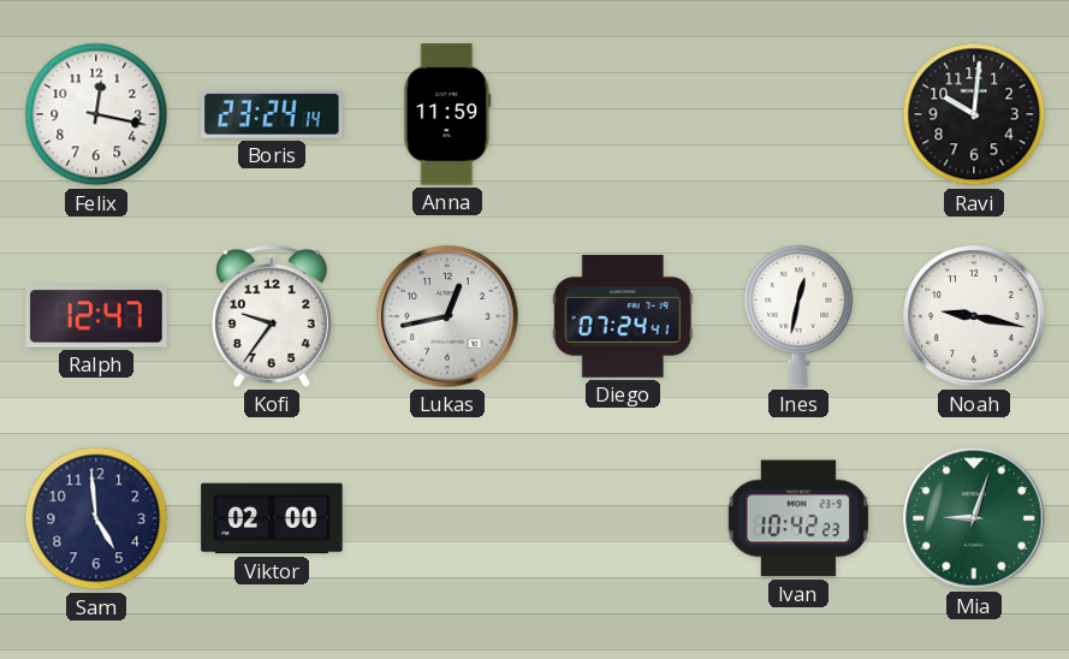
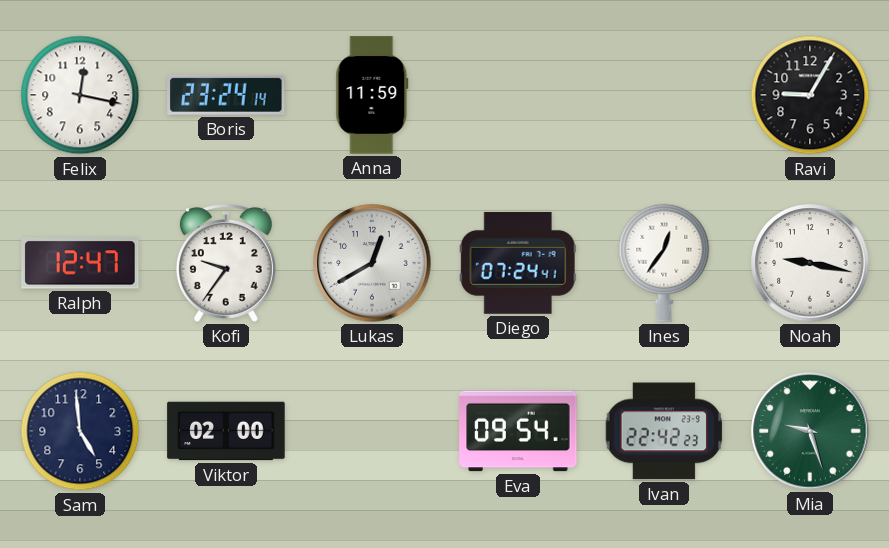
Ravi: 10:01 -> 9:05 (810, 95)
Lukas: 12:43 -> 12:40 (372, 263)
Ines: 12:32 -> 12:36 (664, 263)
Eva: none -> 09:54 (518, 431)
Ivan: 10:42 -> 22:42 (664, 431)
Mia: 9:03 -> 9:27 (810, 431)
